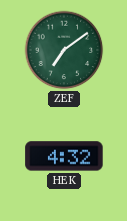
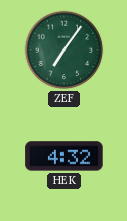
ZEF: 7:09 -> 7:06 (64, 50)
